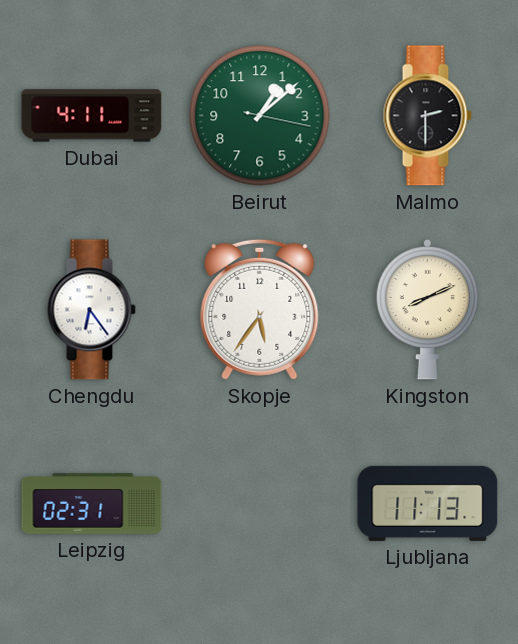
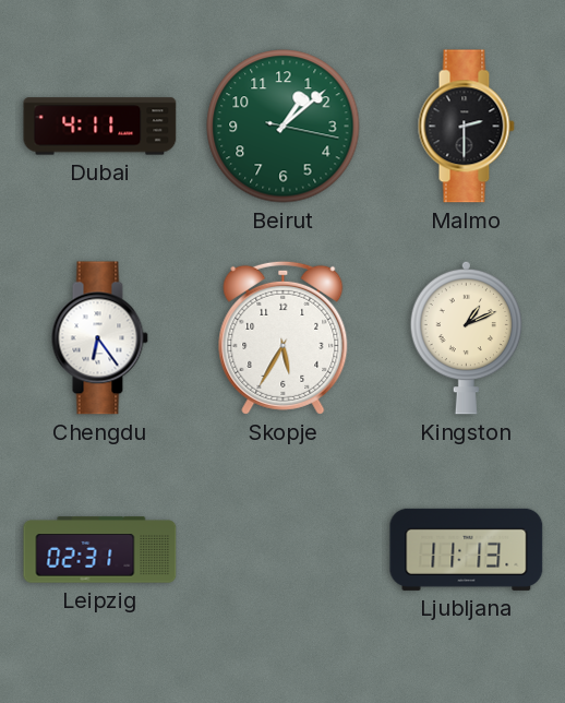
Skopje: 5:36 -> 5:35 (284, 337)
Kingston: 8:11 -> 1:11 (467, 337)
